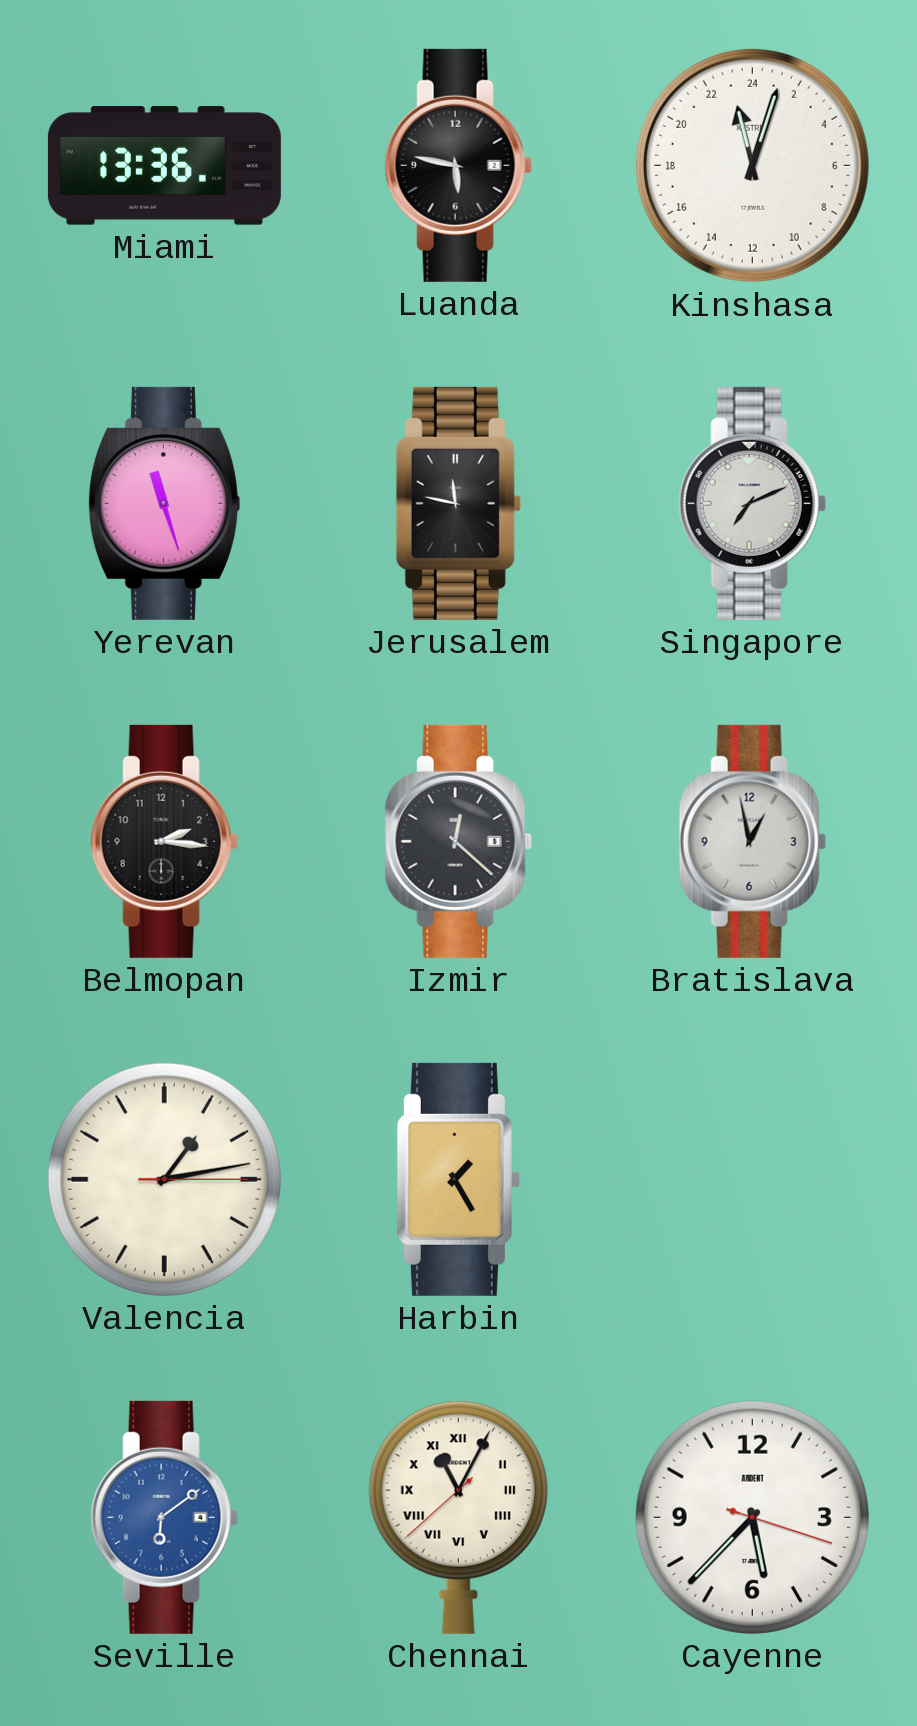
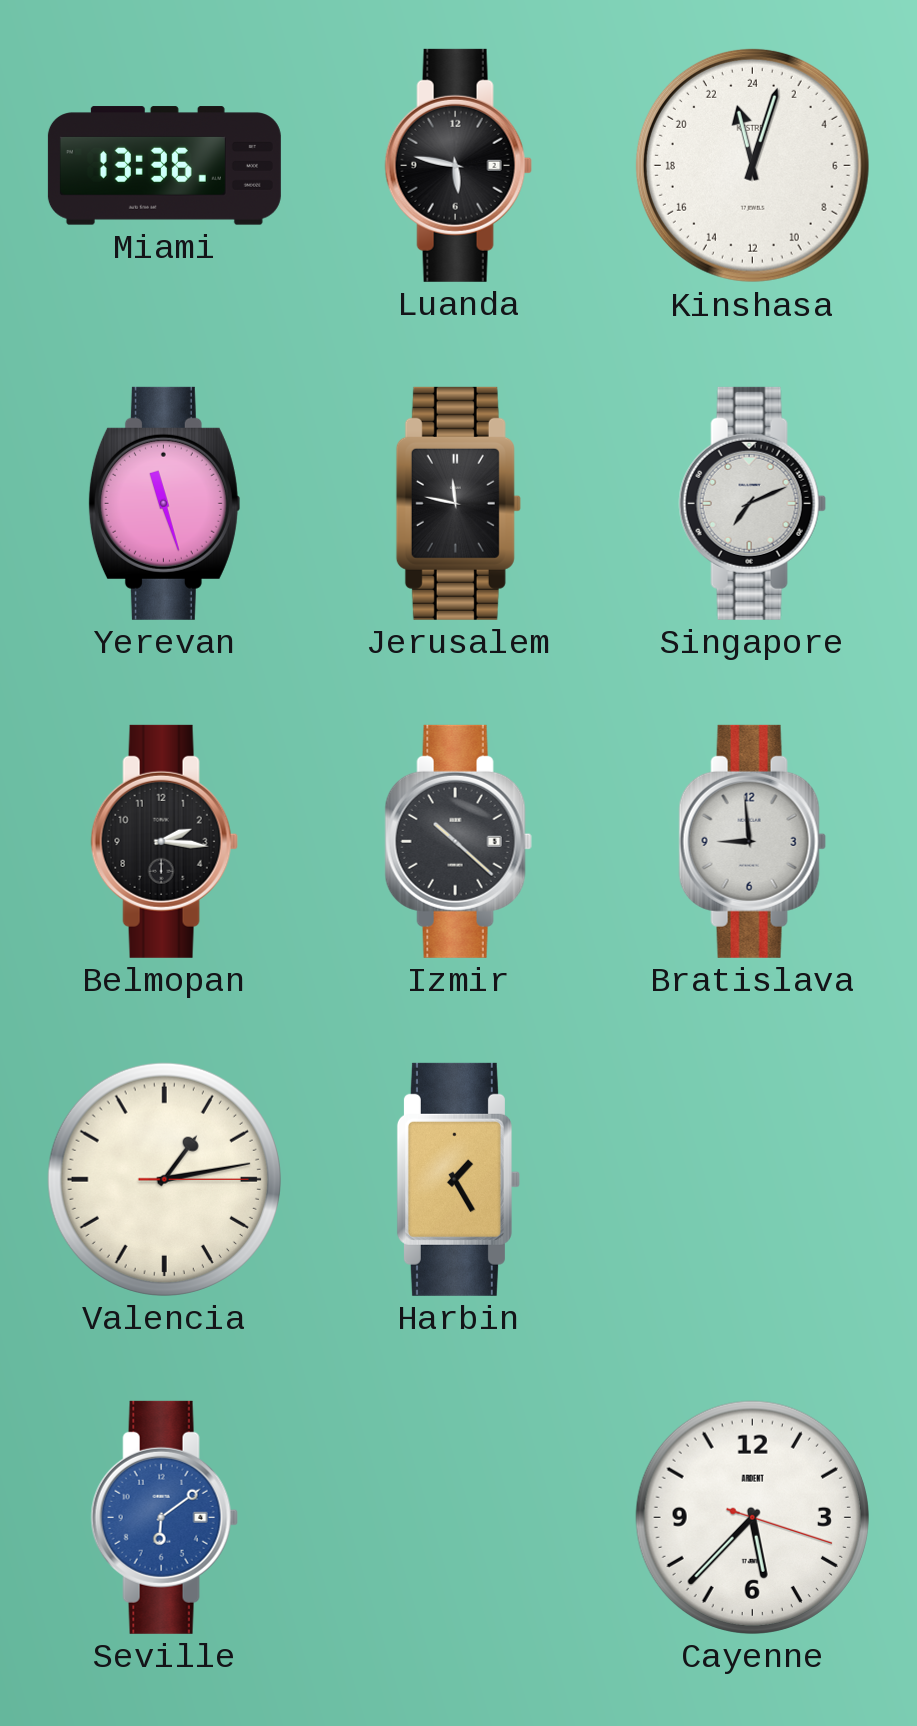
Izmir: 12:22 -> 10:22 (458, 841)
Bratislava: 12:58 -> 8:59 (752, 841)
Chennai: 11:04 -> none (458, 1517)
